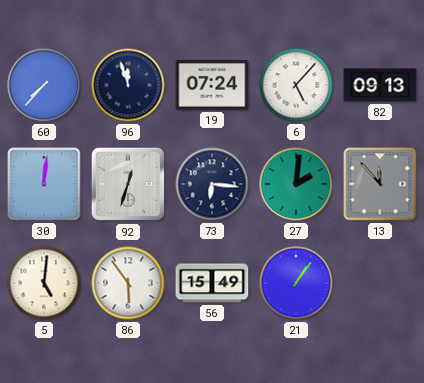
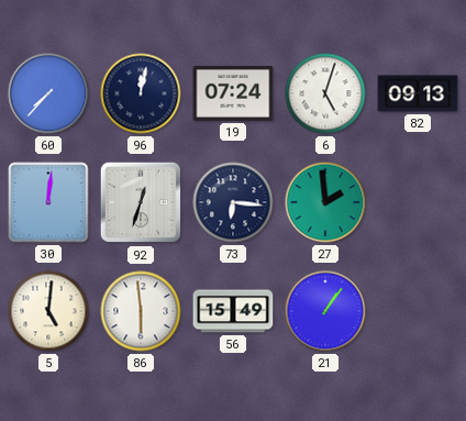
96: 11:57 -> 12:02 (141, 93)
6: 5:07 -> 5:03 (325, 93)
27: 2:01 -> 1:59 (325, 202)
13: 11:53 -> none (380, 184)
86: 5:54 -> 5:59 (141, 311)
